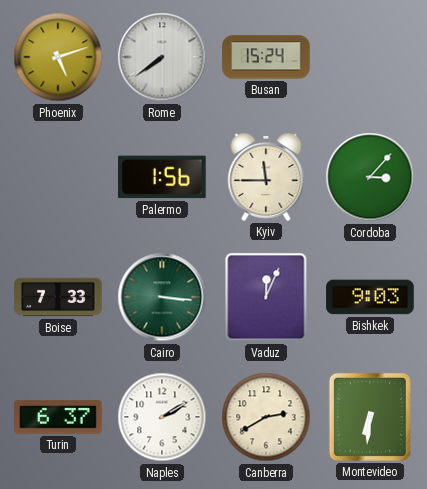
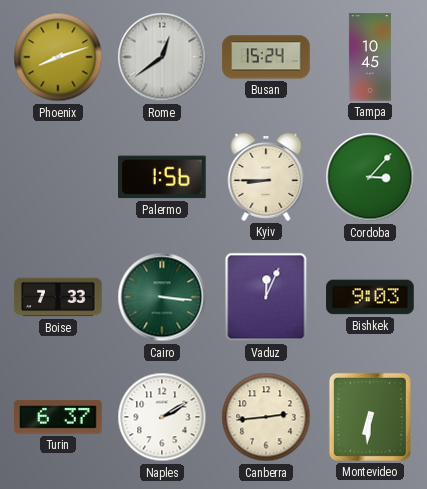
Phoenix: 5:12 -> 8:12 (58, 57)
Rome: 7:39 -> 12:39 (162, 57)
Tampa: none -> 10:45 (370, 57)
Kyiv: 11:45 -> 8:45 (266, 177)
Canberra: 2:40 -> 2:44 (266, 417)
